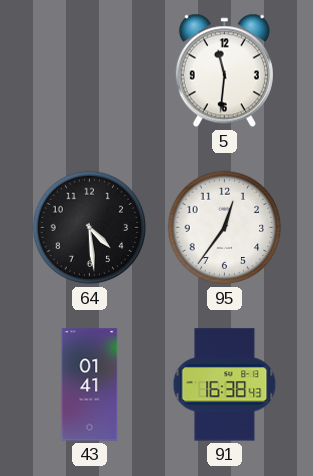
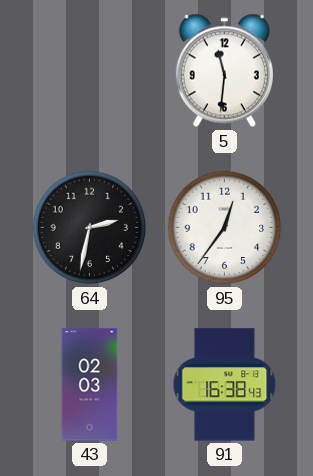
64: 4:29 -> 2:32 (90, 228)
43: 01:41 -> 02:03 (90, 385)
